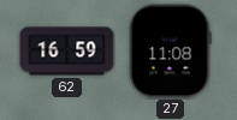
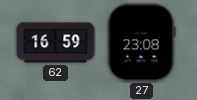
27: 11:08 -> 23:08 (142, 43)
